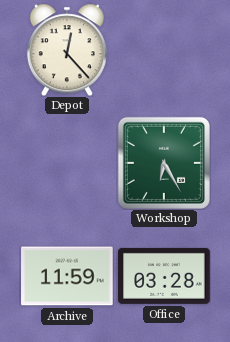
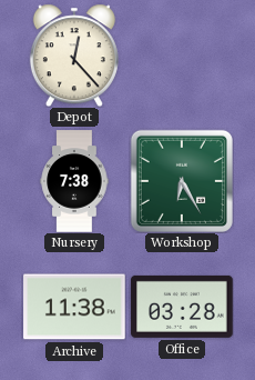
Nursery: none -> 7:38 (74, 181)
Archive: 11:59 -> 11:38 (74, 307)
